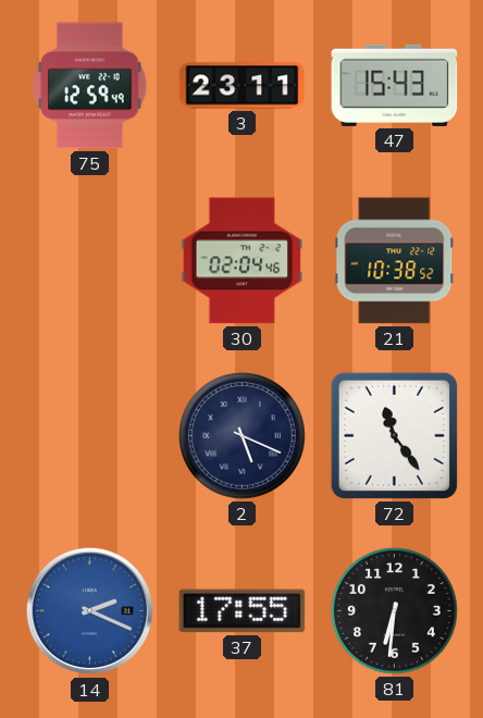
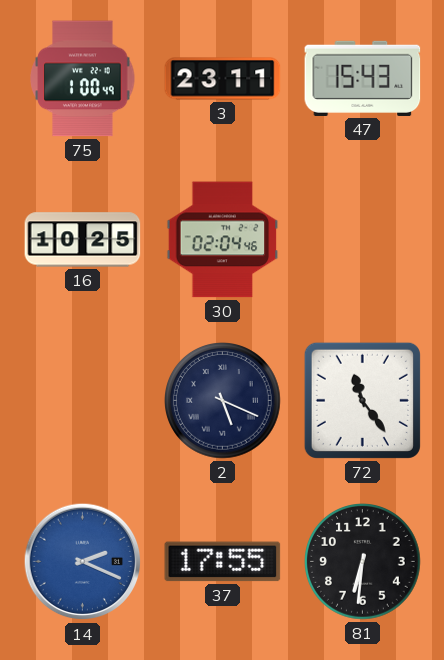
75: 12:59 -> 1:00 (83, 79)
16: none -> 10:25 (83, 240)
21: 10:38 -> none (395, 261)
